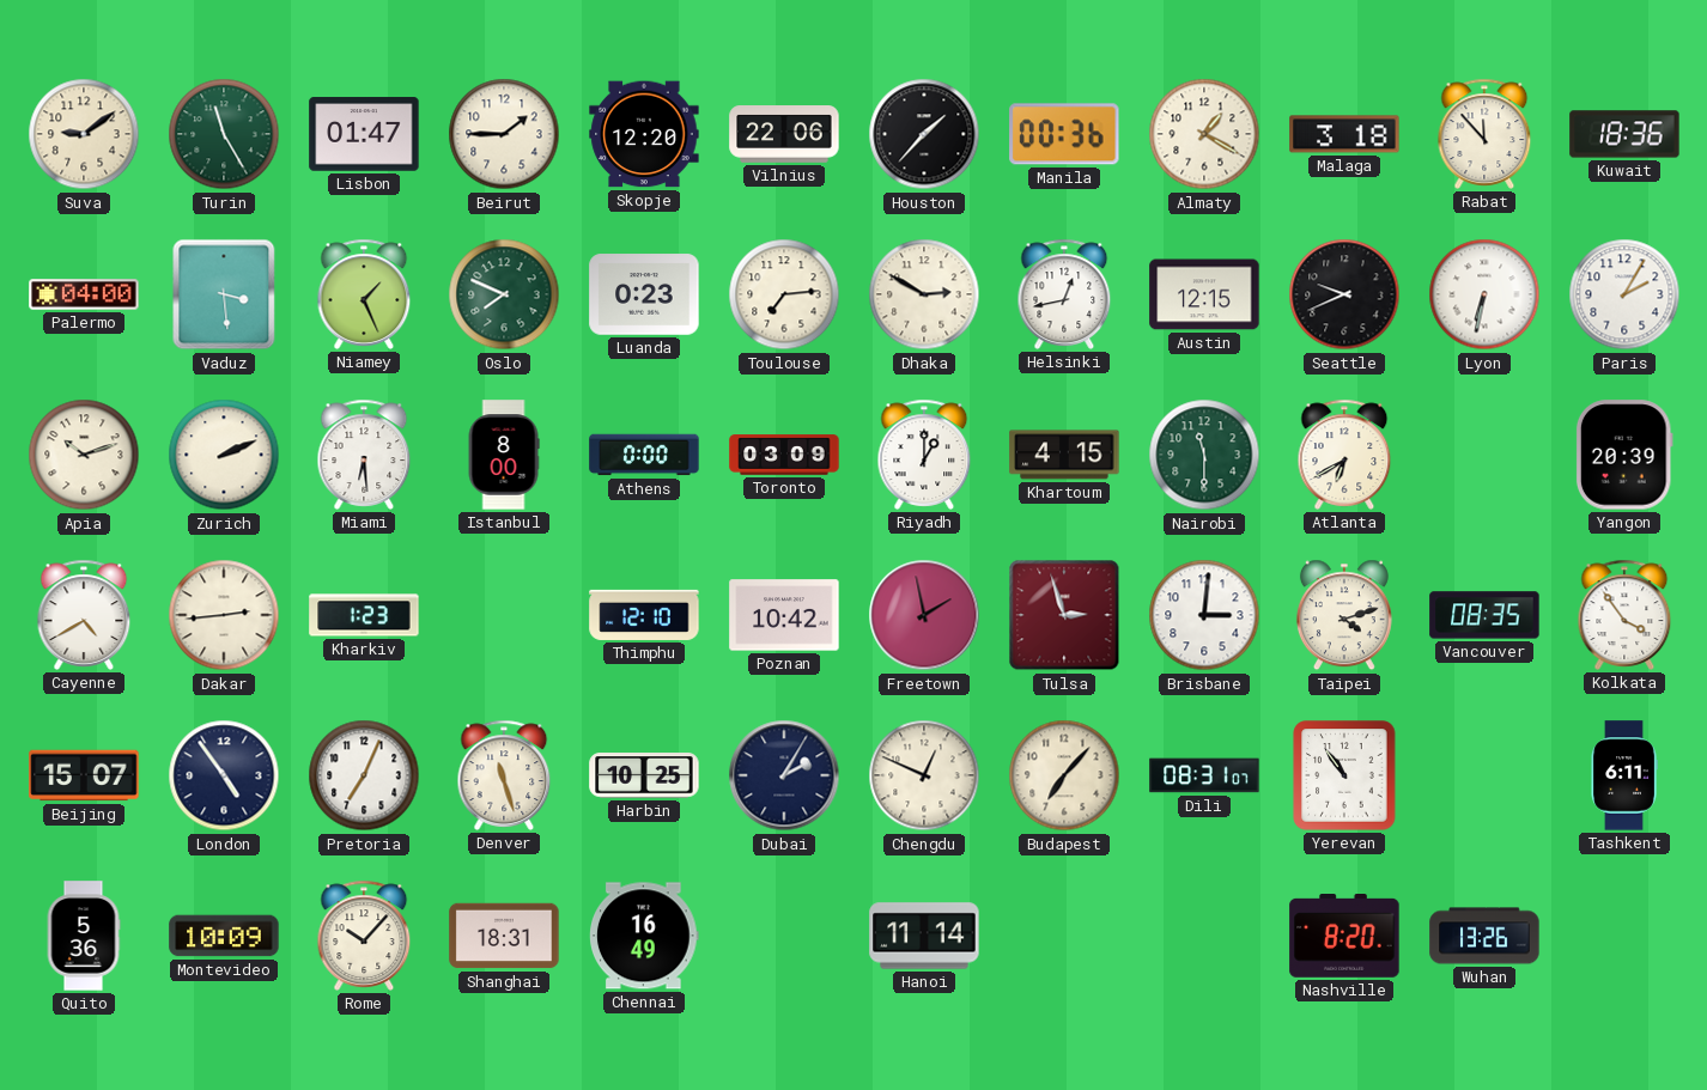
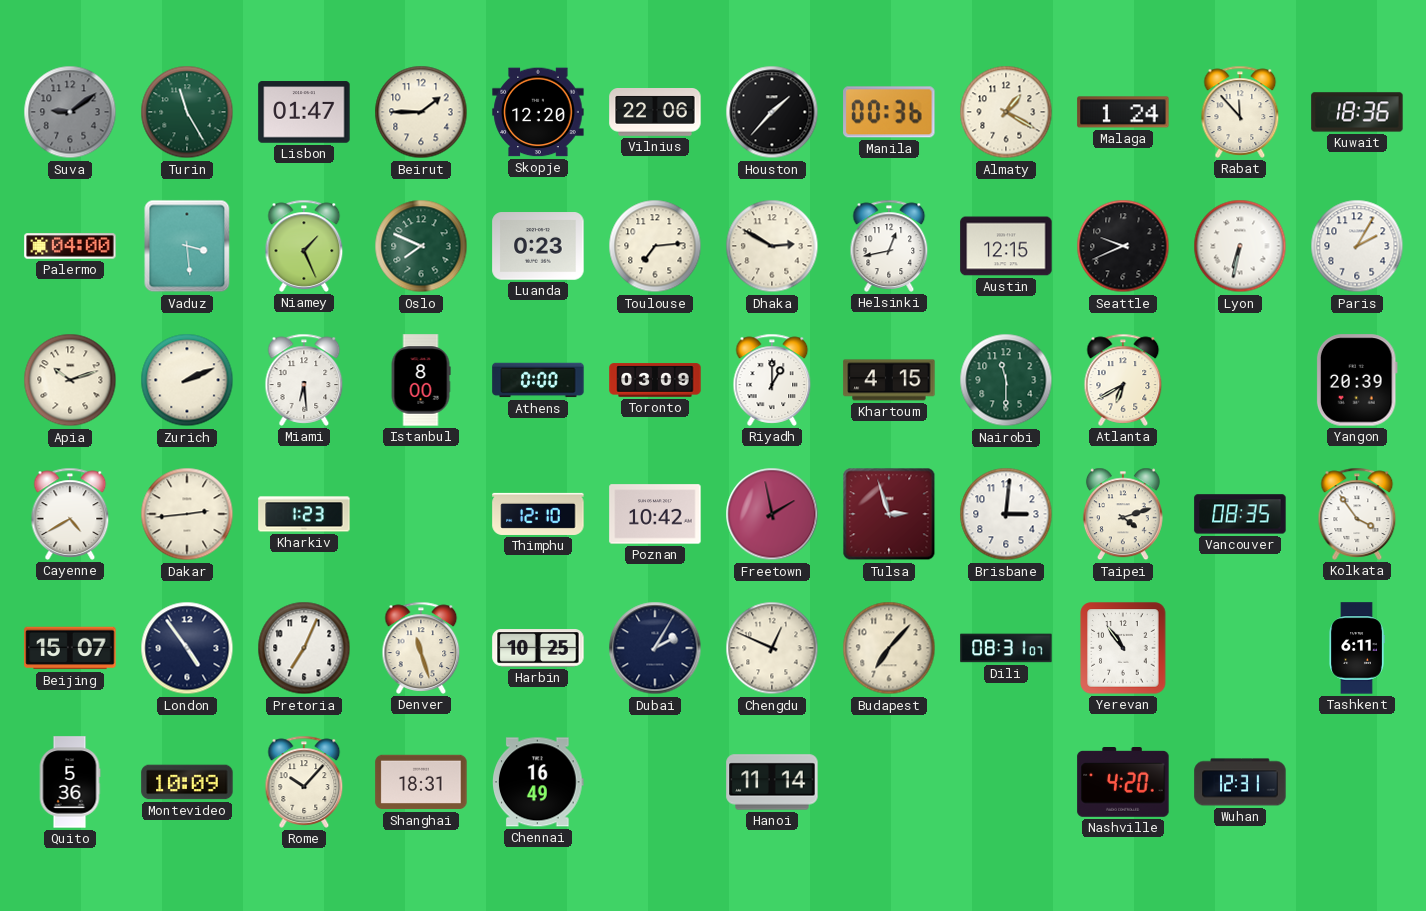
Suva dial: cream -> grey (70, 112)
Malaga: 3:18 -> 1:24 (1123, 112)
Nashville: 8:20 -> 4:20 (1123, 783)
Wuhan: 13:26 -> 12:31 (1240, 782)
